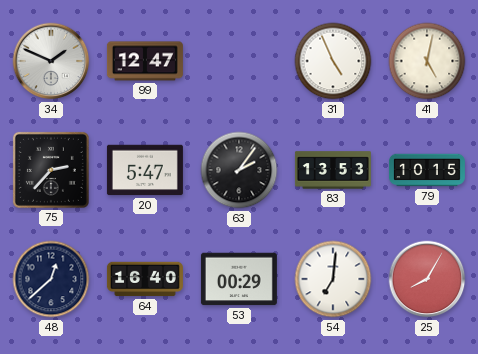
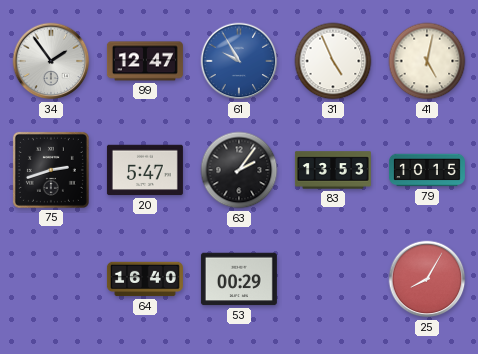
34: 1:49 -> 1:54 (51, 61)
61: none -> 9:55 (239, 61)
75: 2:37 -> 2:42 (51, 170)
48: 12:38 -> none (51, 279)
54: 7:01 -> none (333, 279)
